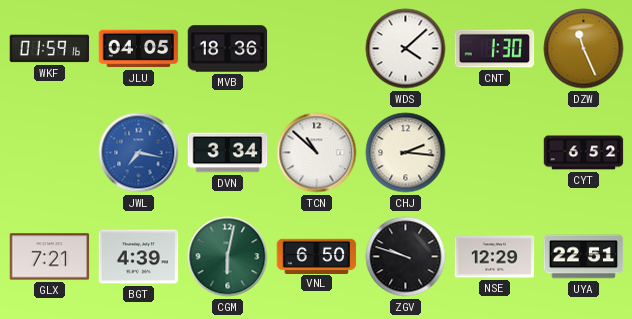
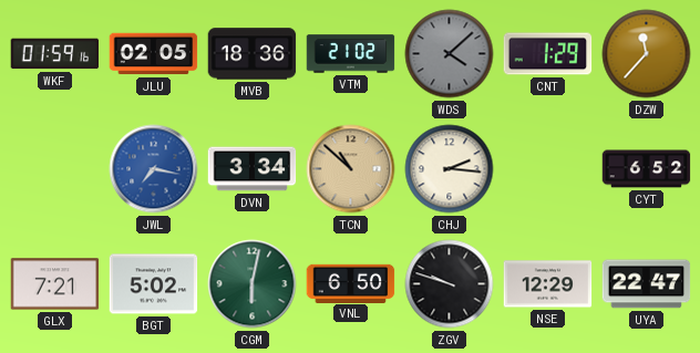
JLU: 04:05 -> 02:05 (154, 54)
VTM: none -> 21:02 (351, 54)
WDS dial: white -> grey (450, 54)
CNT: 1:30 -> 1:29 (548, 54)
DZW: 11:26 -> 11:37 (647, 54)
TCN dial: white -> champagne (351, 169)
BGT: 4:39 -> 5:02 (154, 284)
UYA: 22:51 -> 22:47 (647, 284)
